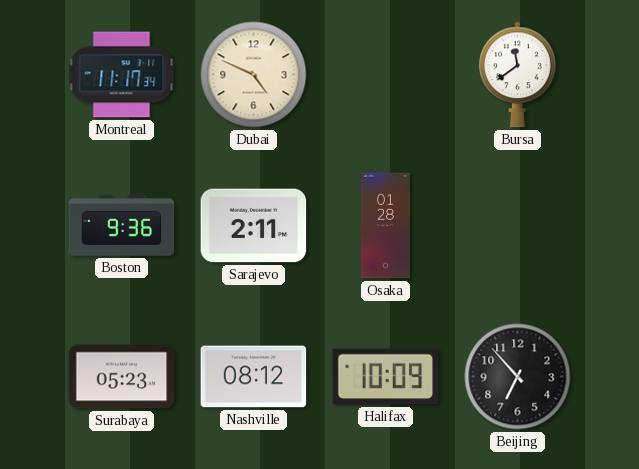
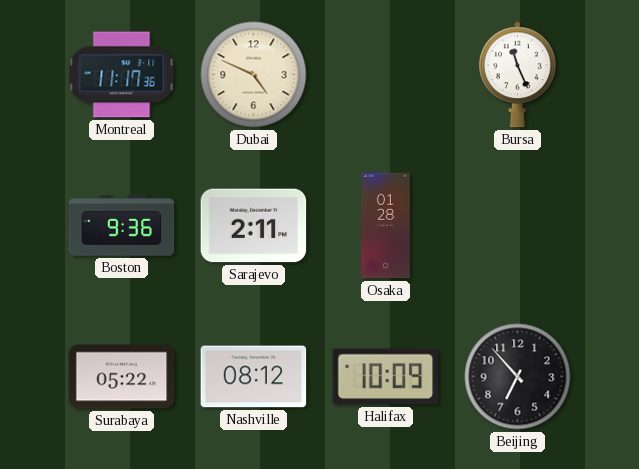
Montreal: 11:17:34 -> 11:17:36 (122, 75)
Bursa: 11:39 -> 11:26 (518, 75)
Surabaya: 05:23 -> 05:22 (122, 377)
